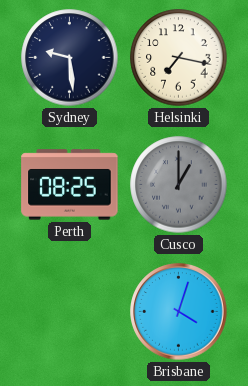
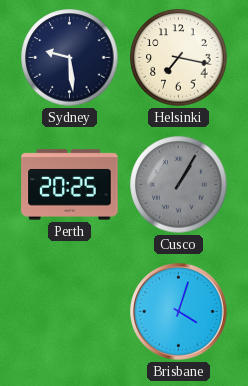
Perth: 08:25 -> 20:25 (70, 185)
Cusco: 1:00 -> 1:05 (179, 185)
